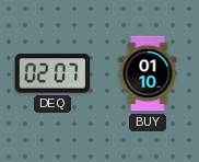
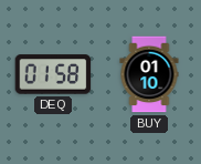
DEQ: 02:07 -> 01:58 (53, 74)
